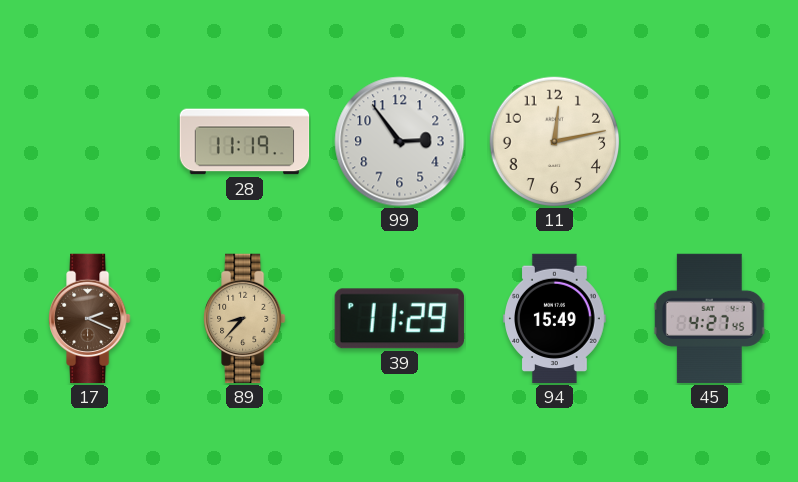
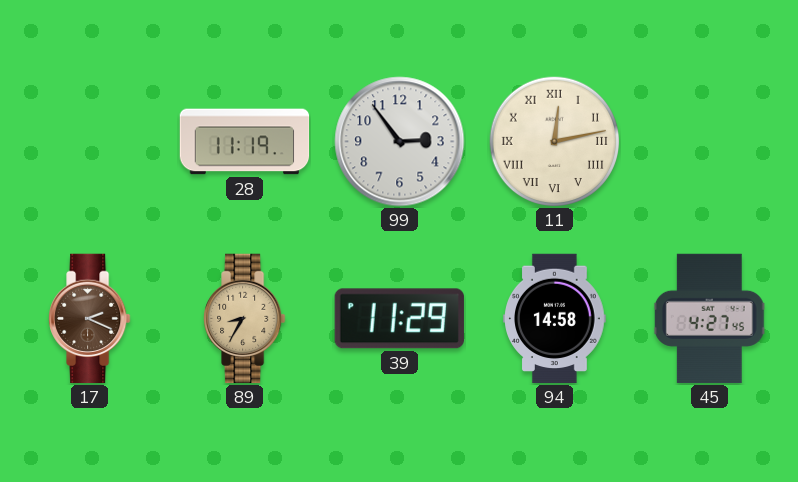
11 numerals: Arabic -> Roman (555, 142)
89: 8:37 -> 8:35 (245, 319)
94: 15:49 -> 14:58 (555, 319)
